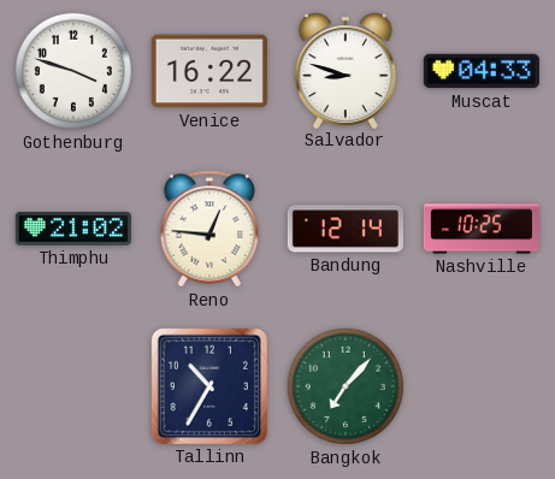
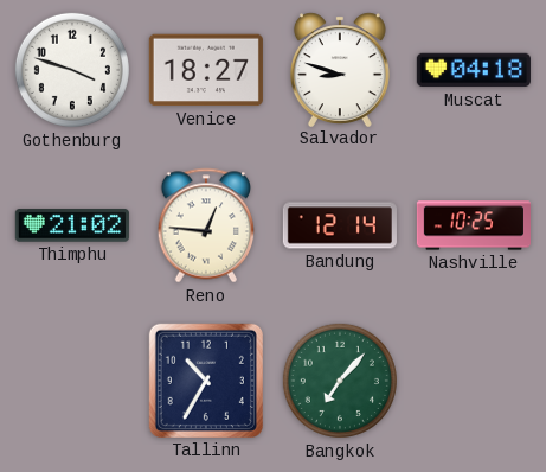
Venice: 16:22 -> 18:27 (206, 70)
Muscat: 04:33 -> 04:18 (474, 70)
